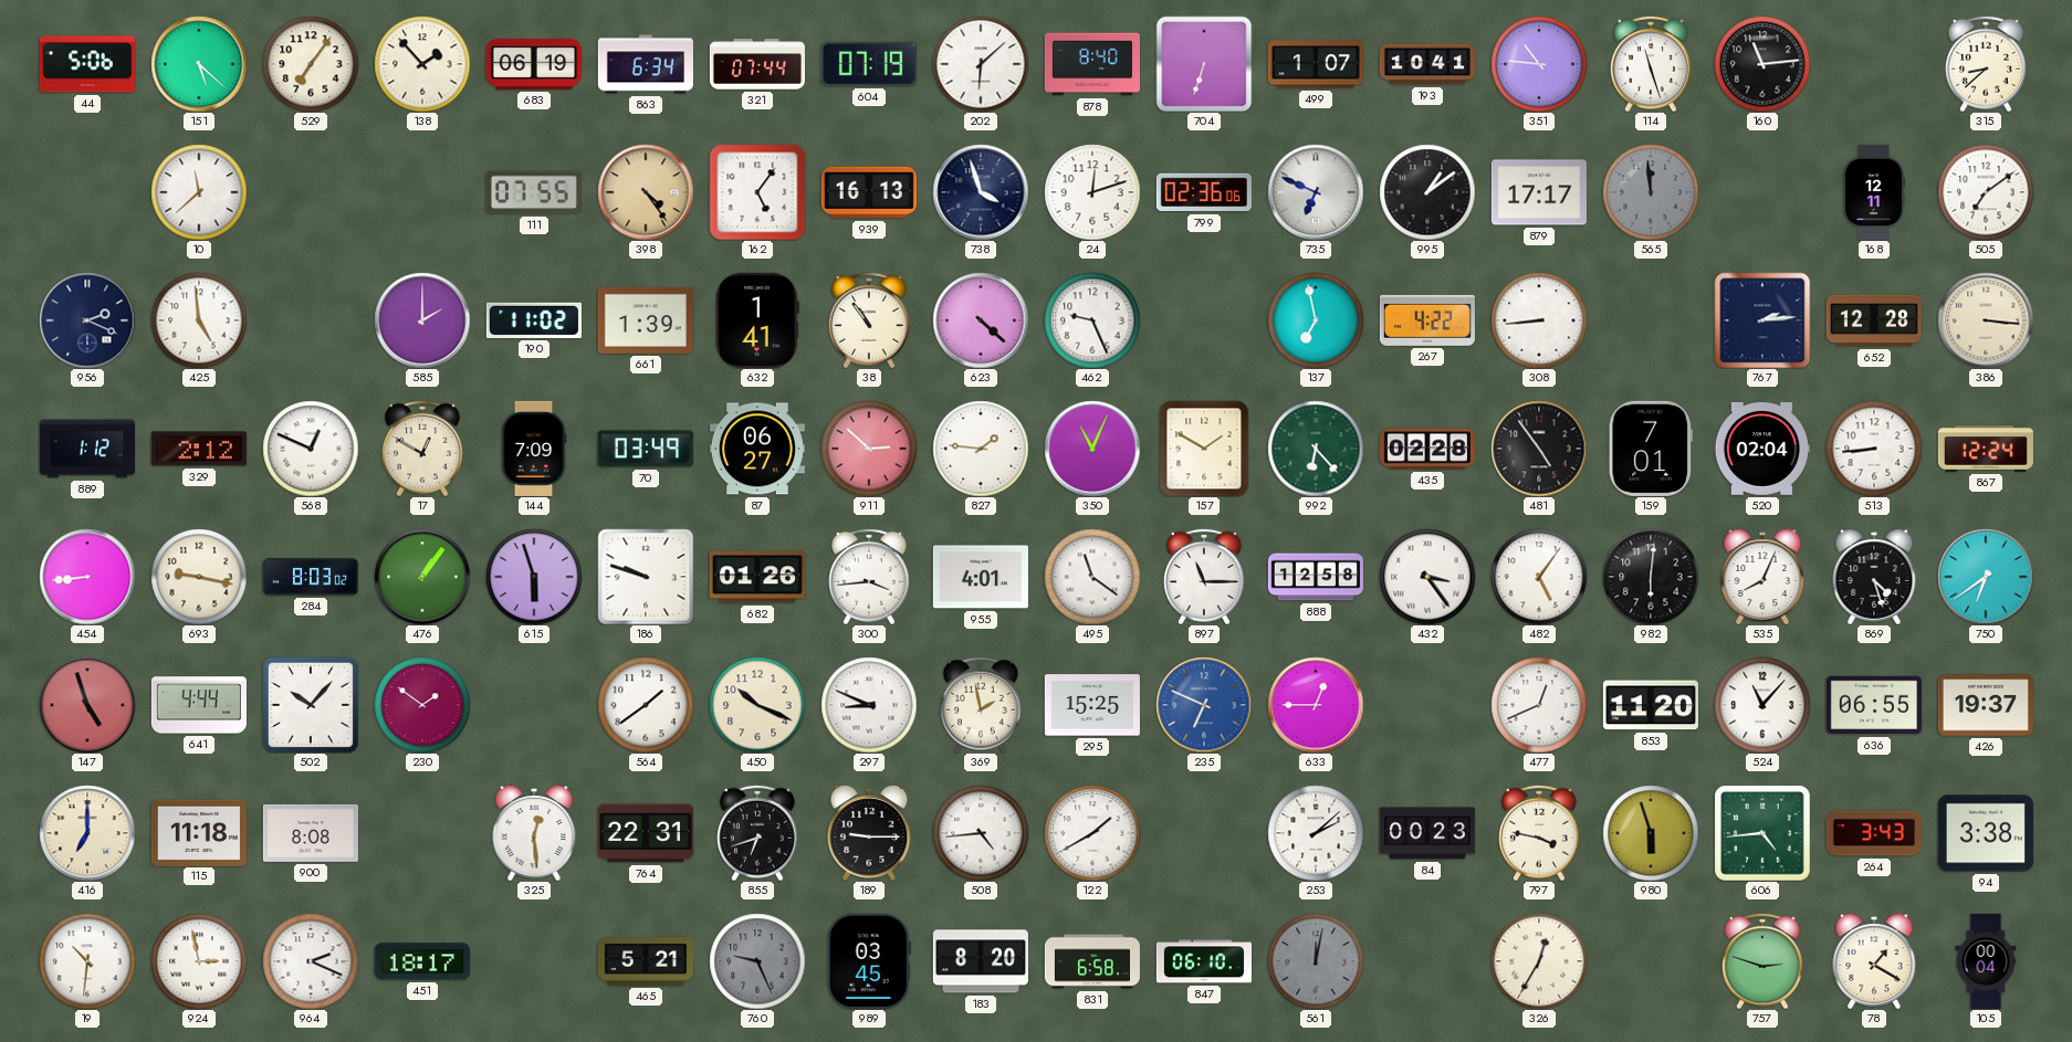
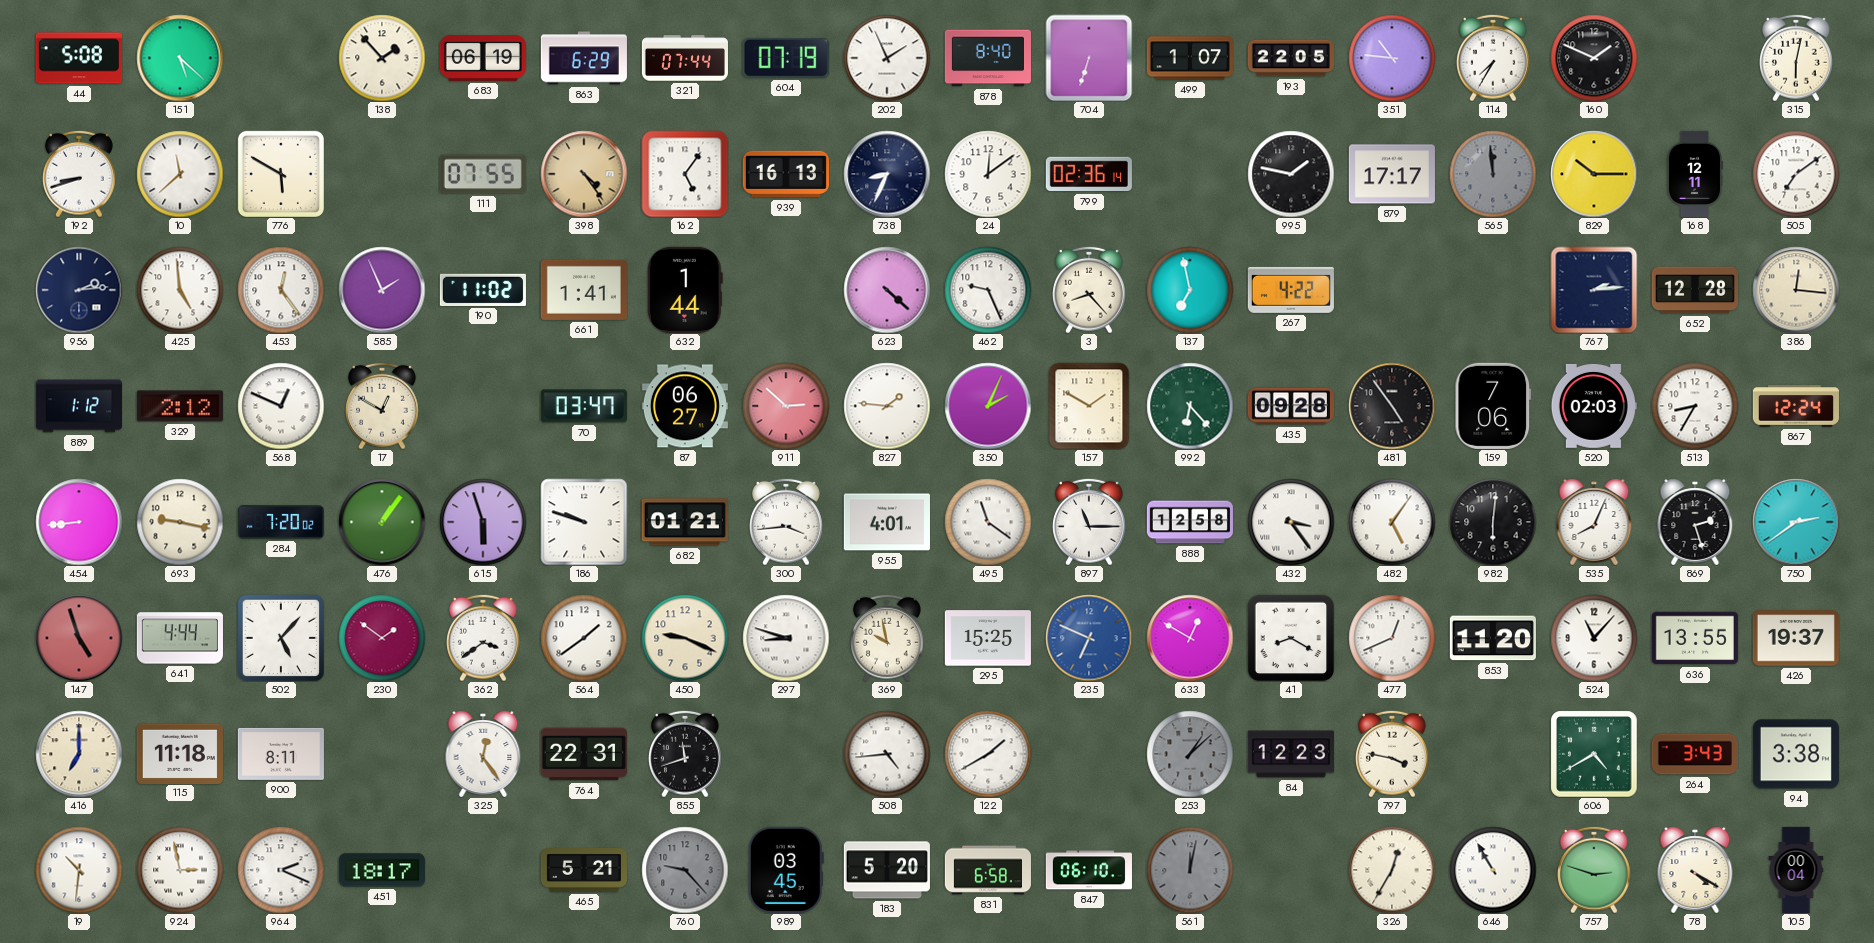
44: 5:06 -> 5:08 (79, 58)
529: 7:06 -> none (311, 64)
863: 6:34 -> 6:29 (584, 58)
202: 6:08 -> 1:56 (887, 58)
193: 10:41 -> 22:05 (1291, 58)
114: 11:27 -> 7:35 (1494, 58)
160: 11:14 -> 1:49 (1594, 58)
315: 8:38 -> 6:02 (1797, 58)
192: none -> 8:42 (80, 174)
776: none -> 5:50 (281, 174)
738: 3:57 -> 8:34 (887, 174)
24: 12:12 -> 12:09 (988, 174)
799: 02:36:06 -> 02:36:14 (1089, 174)
735: 6:49 -> none (1316, 192)
995: 1:09 -> 1:47 (1291, 174)
829: none -> 10:15 (1594, 174)
956: 2:19 -> 2:14 (79, 290)
453: none -> 12:24 (281, 290)
585: 2:00 -> 1:56 (382, 290)
661: 1:39 -> 1:41 (584, 290)
632: 1:41 -> 1:44 (685, 290)
38: 10:54 -> none (870, 320)
3: none -> 8:23 (1090, 290)
308: 8:44 -> none (1539, 320)
386: 3:16 -> 12:16 (1796, 290)
144: 7:09 -> none (534, 449)
70: 03:49 -> 03:47 (584, 406)
350: 11:04 -> 2:04 (988, 406)
435: 02:28 -> 09:28 (1291, 406)
159: 7:01 -> 7:06 (1492, 406)
520: 02:04 -> 02:03 (1594, 406)
513: 8:44 -> 8:35 (1695, 406)
284: 8:03 -> 7:20 (281, 522)
682: 01:26 -> 01:21 (685, 522)
869: 4:27 -> 2:27 (1695, 522)
750: 6:39 -> 2:39 (1796, 522)
502: 10:07 -> 5:07 (281, 638)
362: none -> 3:39 (484, 638)
450: 10:19 -> 9:19 (685, 638)
297: 8:49 -> 8:48 (786, 638)
369: 1:58 -> 9:58 (888, 638)
633: 12:45 -> 12:50 (1190, 638)
41: none -> 8:20 (1291, 638)
636: 06:55 -> 13:55 (1695, 638)
900: 8:08 -> 8:11 (281, 754)
325: 12:29 -> 12:24 (483, 754)
855: 6:42 -> 11:42 (686, 754)
189: 9:15 -> none (869, 833)
253: 2:08 -> 1:08 (1190, 754)
253 dial: white -> grey (1190, 754)
84: 00:23 -> 12:23 (1291, 754)
980: 5:57 -> none (1651, 833)
606: 4:44 -> 4:40 (1594, 754)
760: 9:26 -> 9:23 (685, 870)
183: 8:20 -> 5:20 (887, 870)
646: none -> 10:55 (1493, 870)
78: 1:20 -> 4:20 (1695, 870)
